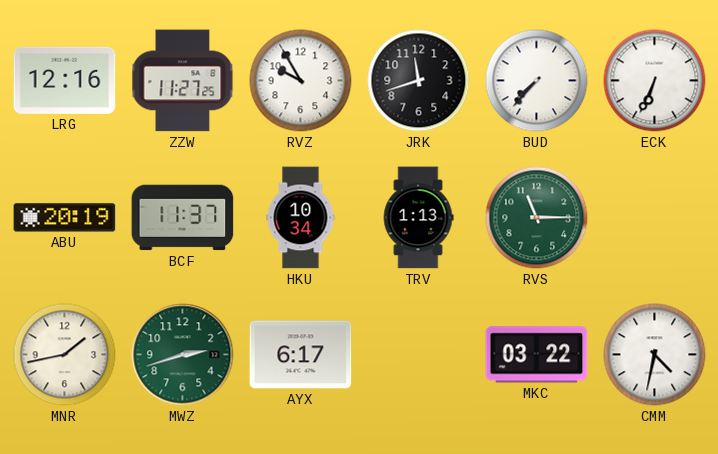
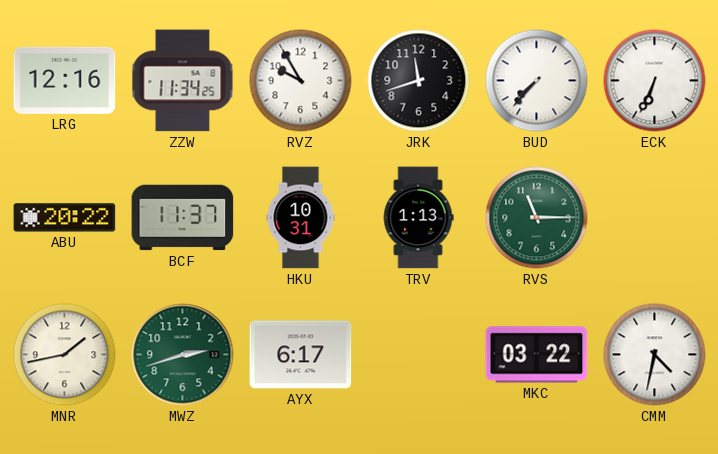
ZZW: 11:27 -> 11:34 (183, 81)
ABU: 20:19 -> 20:22 (65, 218)
HKU: 10:34 -> 10:31 (301, 218)
